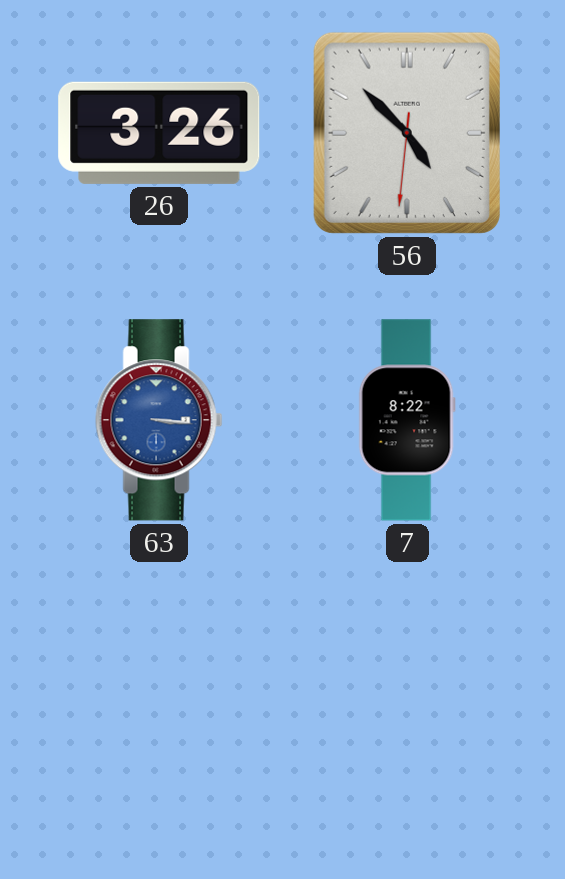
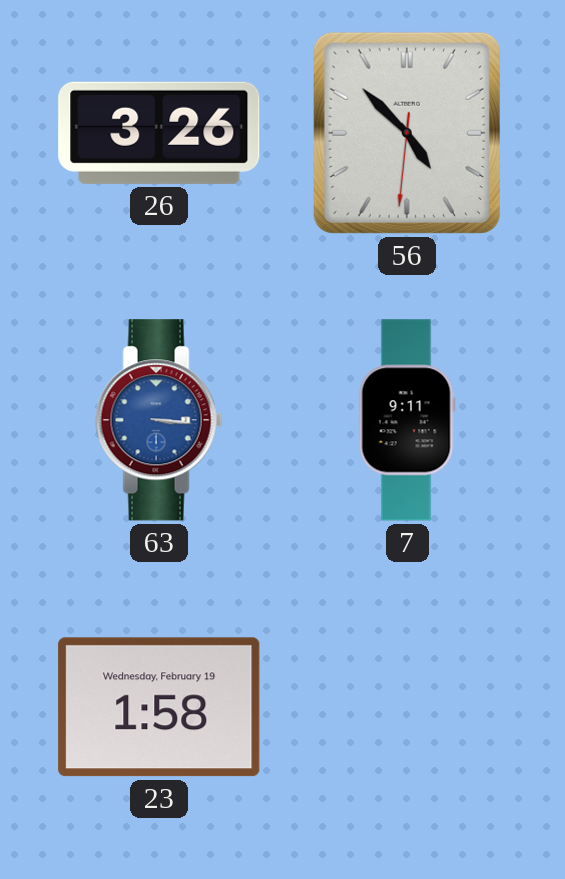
7: 8:22 -> 9:11 (407, 420)
23: none -> 1:58 (159, 707)
